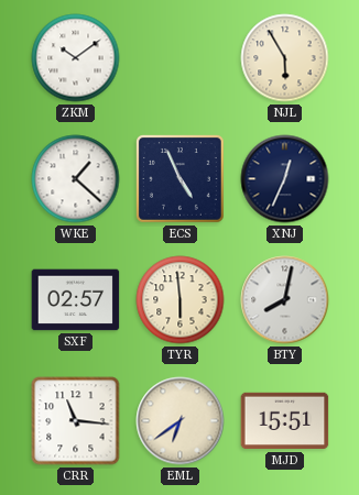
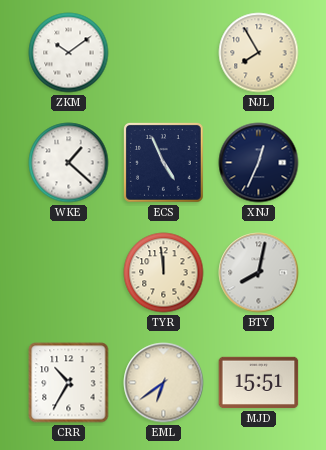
NJL: 5:55 -> 7:55 (259, 53)
SXF: 02:57 -> none (76, 300)
TYR: 5:59 -> 11:59 (164, 273)
CRR: 11:16 -> 10:35 (69, 383)
